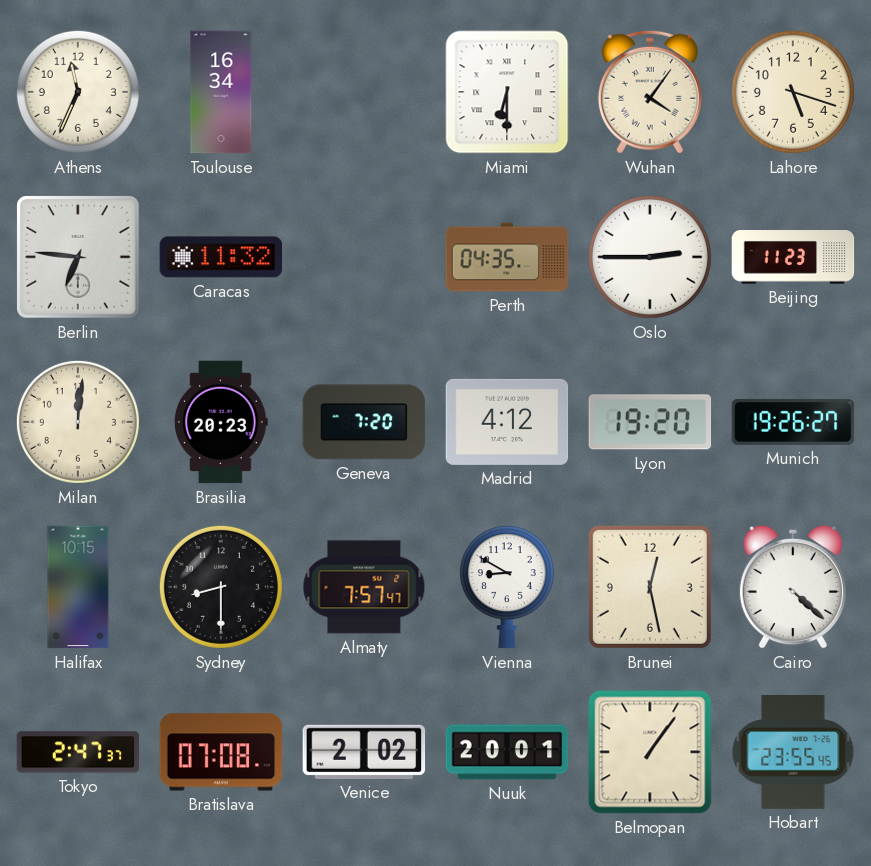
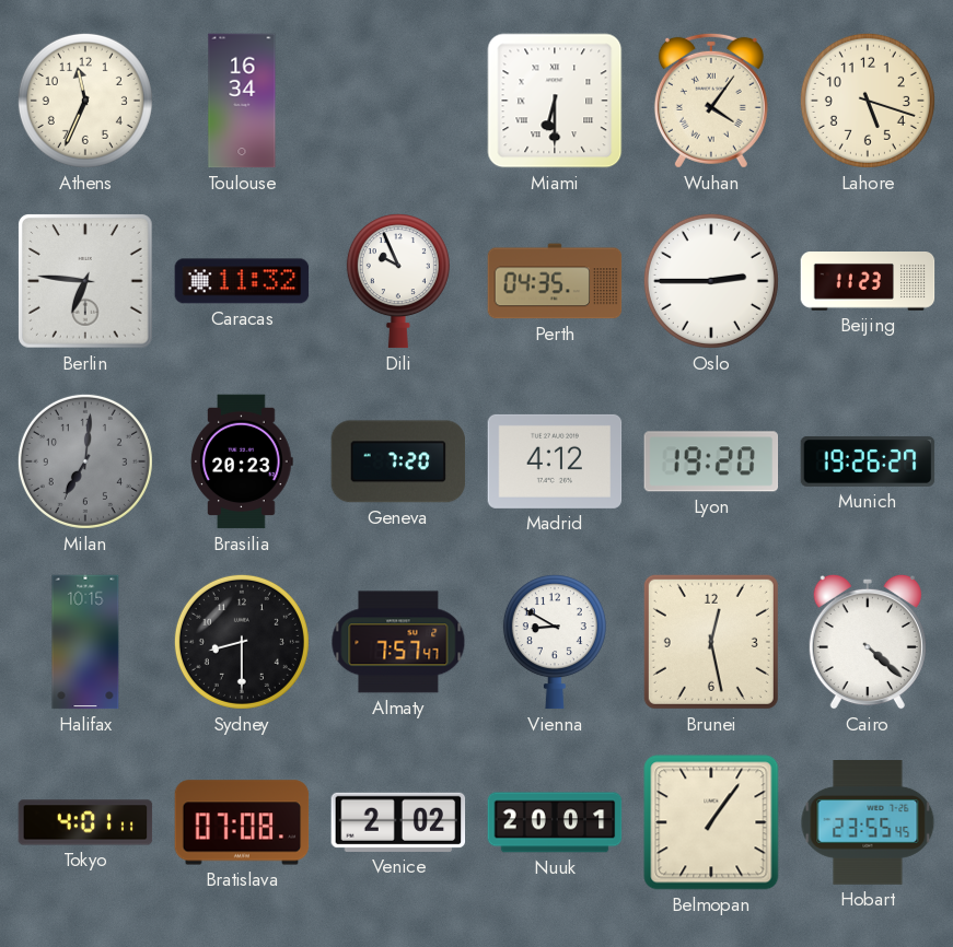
Dili: none -> 9:56 (398, 281)
Milan: 12:01 -> 7:01 (85, 461)
Milan dial: cream -> grey (85, 461)
Tokyo: 2:47 -> 4:01 (85, 822)
